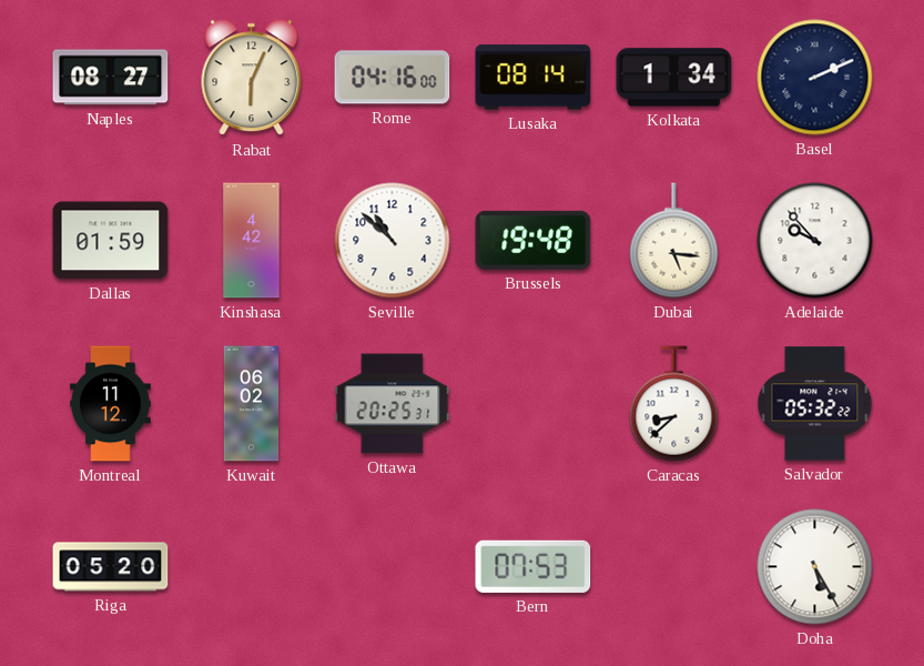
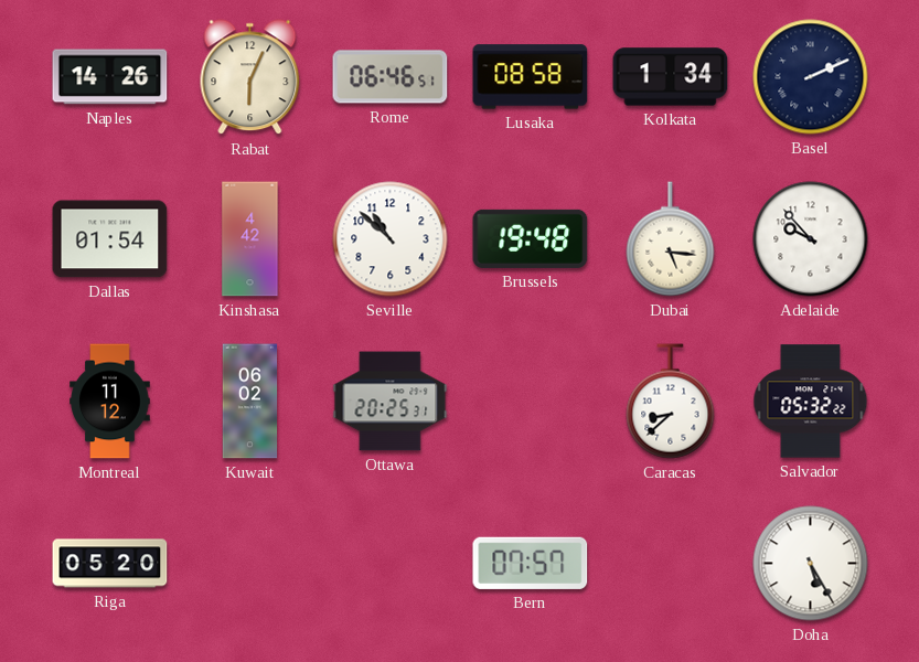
Naples: 08:27 -> 14:26 (110, 77)
Rome: 04:16 -> 06:46 (391, 77)
Lusaka: 08:14 -> 08:58 (531, 77)
Dallas: 01:59 -> 01:54 (110, 239)
Bern: 07:53 -> 07:57 (531, 563)
